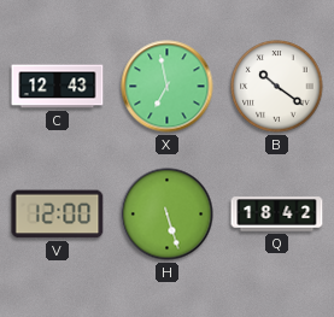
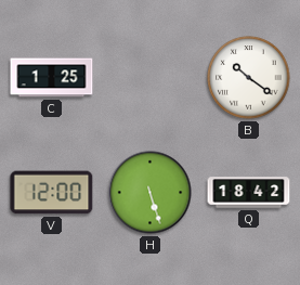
C: 12:43 -> 1:25 (52, 78)
X: 6:58 -> none (168, 87)
